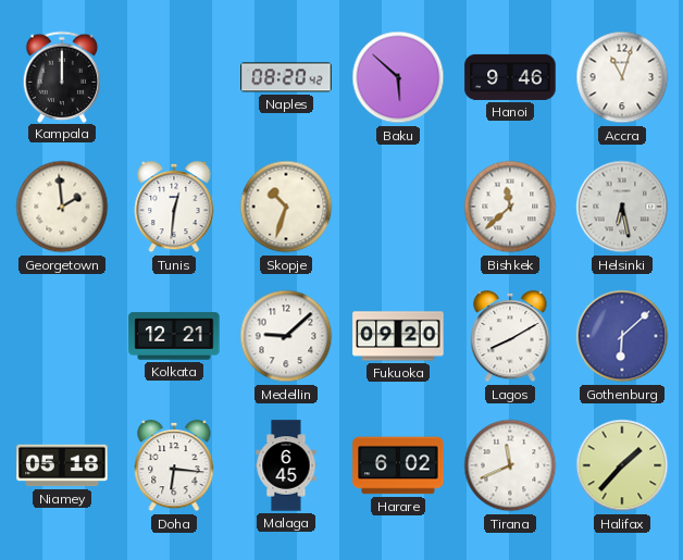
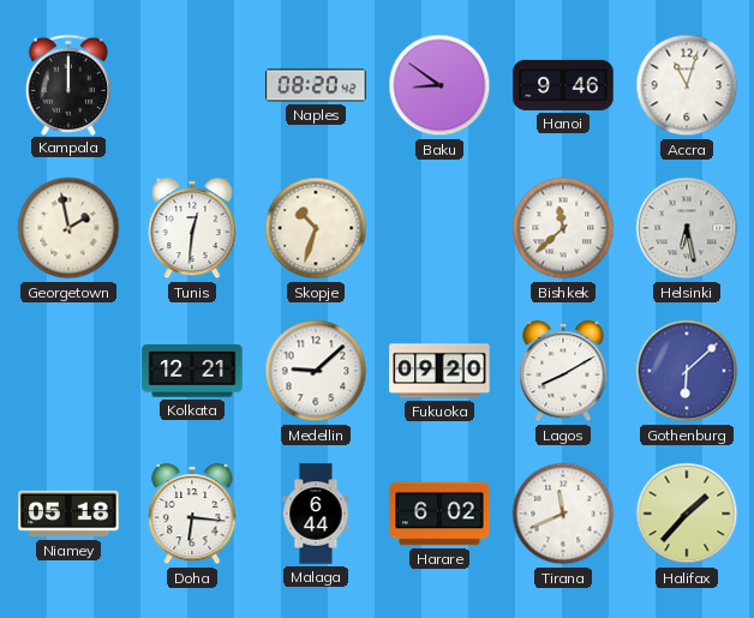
Baku: 5:52 -> 8:51 (439, 85)
Georgetown: 1:59 -> 1:58 (68, 228)
Malaga: 6:45 -> 6:44 (316, 514)
